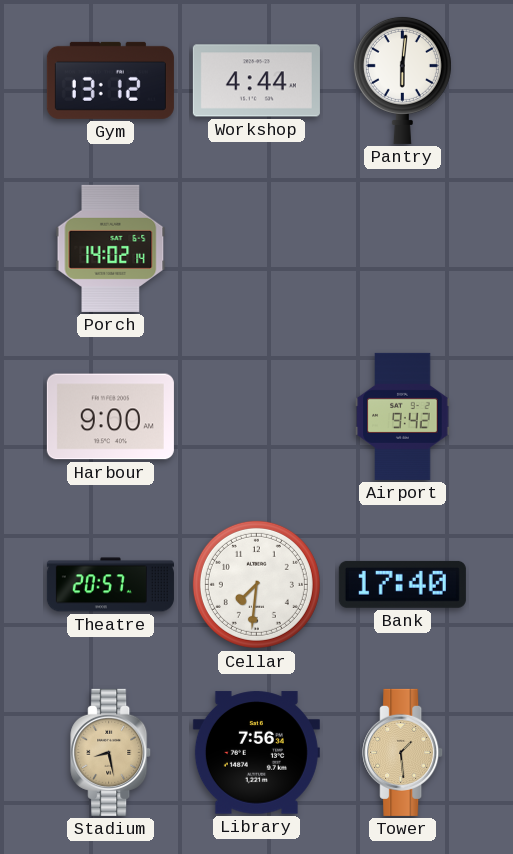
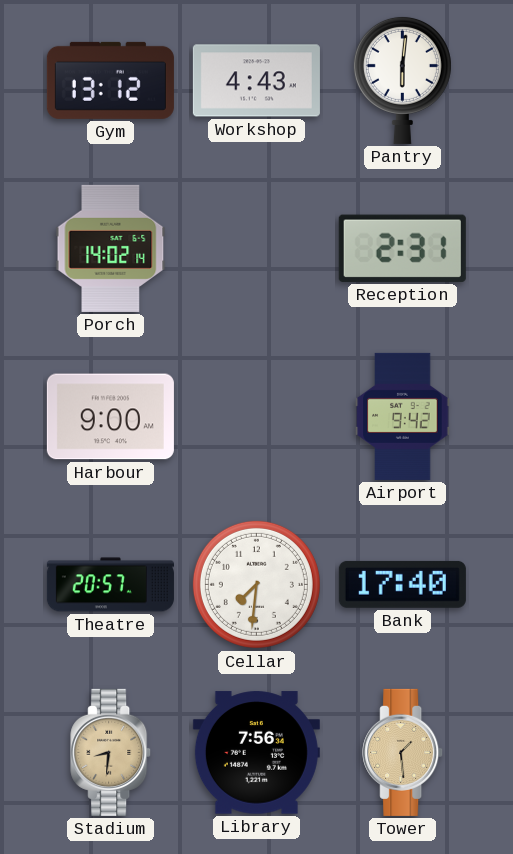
Workshop: 4:44 -> 4:43 (256, 81)
Reception: none -> 2:31 (402, 248)
Stadium: 8:28 -> 8:31 (111, 752)
